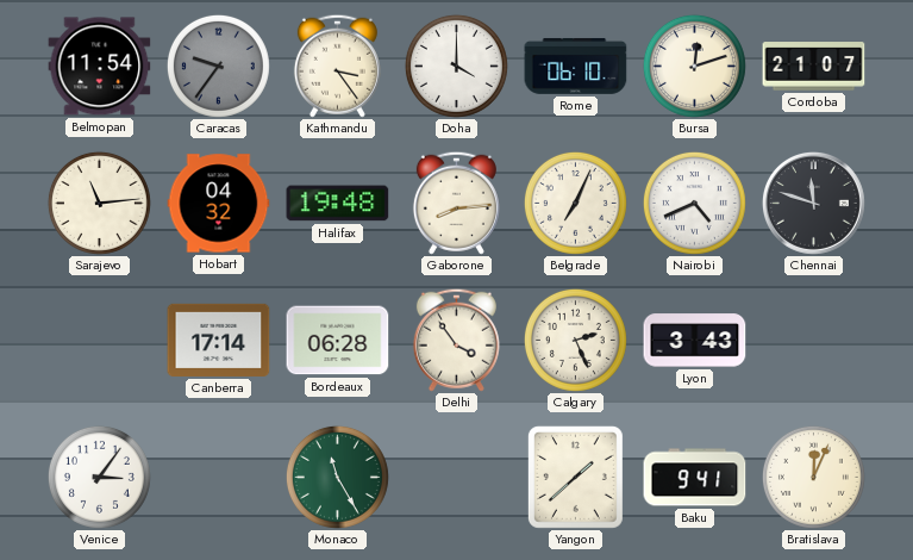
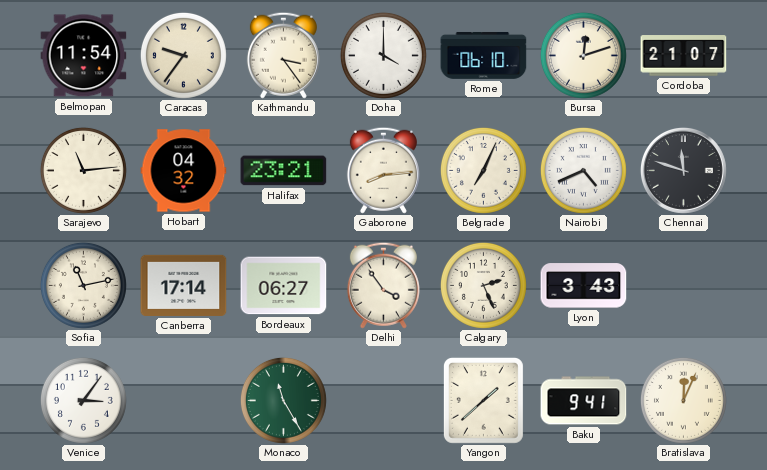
Caracas dial: grey -> cream (183, 55)
Halifax: 19:48 -> 23:21 (284, 171)
Sofia: none -> 11:13 (83, 285)
Bordeaux: 06:28 -> 06:27 (284, 286)
